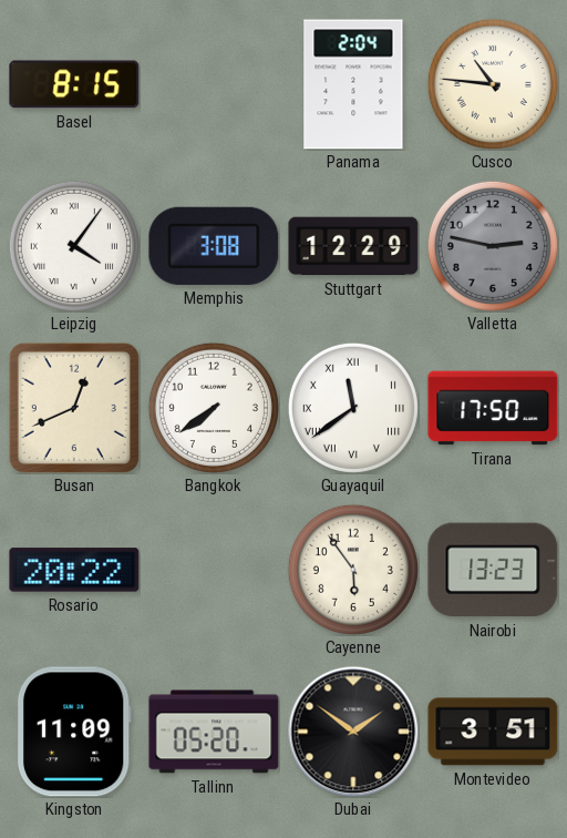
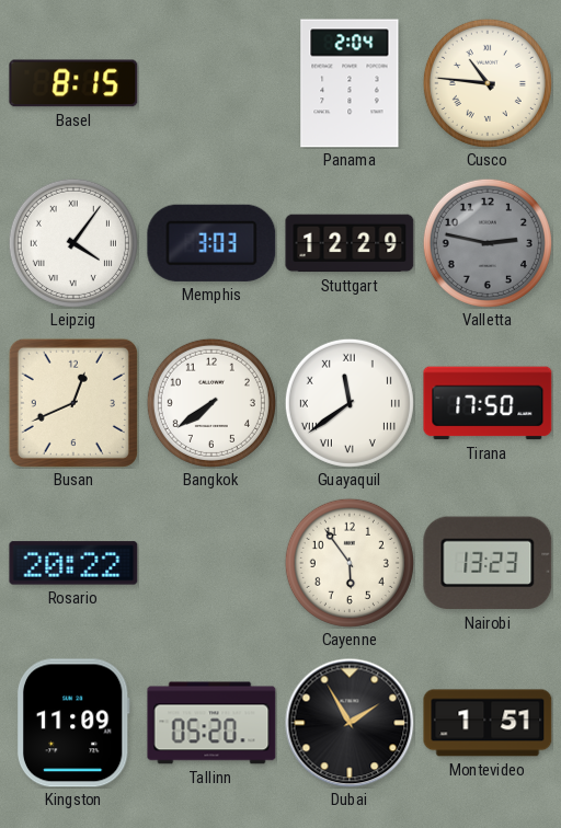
Memphis: 3:08 -> 3:03 (211, 243)
Dubai: 1:51 -> 1:55 (350, 723)
Montevideo: 3:51 -> 1:51 (488, 723)
